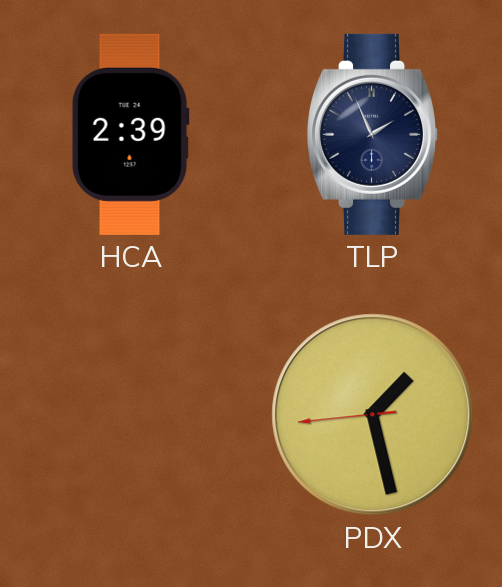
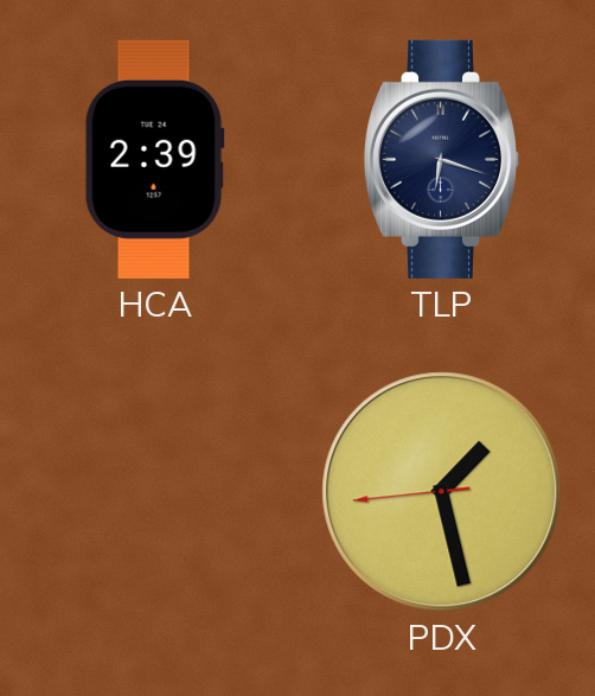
TLP: 1:56 -> 6:18 (441, 159)
